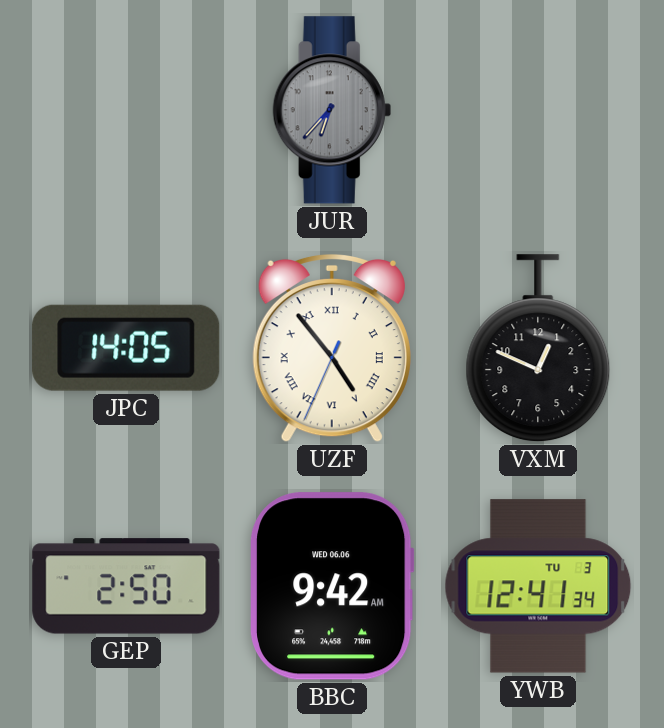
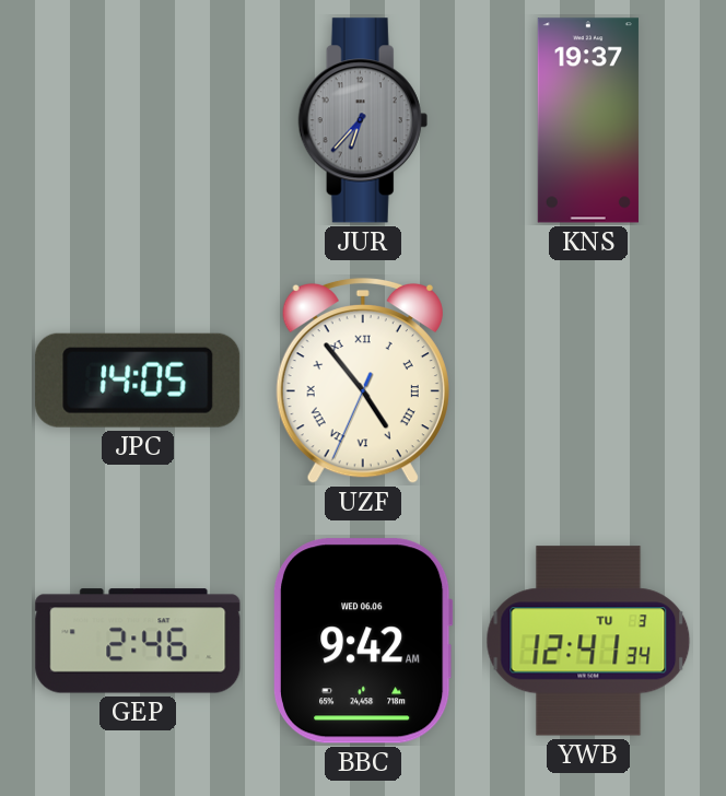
KNS: none -> 19:37 (588, 120)
VXM: 12:49 -> none (538, 349)
GEP: 2:50 -> 2:46 (138, 641)
